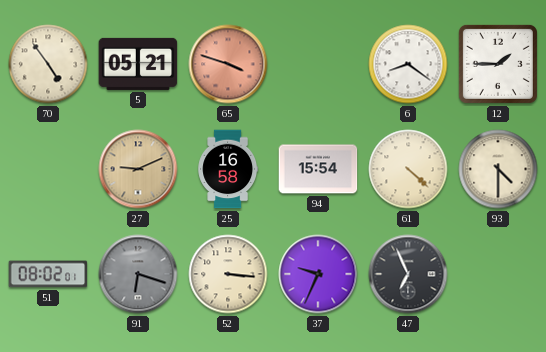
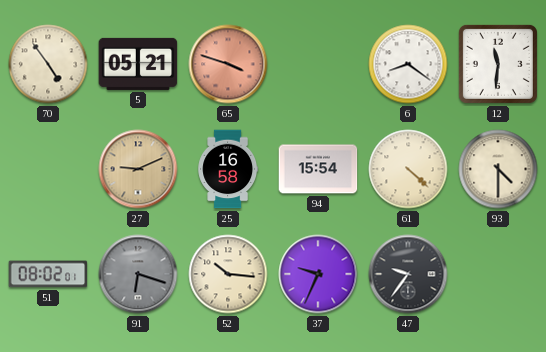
12: 1:45 -> 11:31 (498, 64)
52: 3:16 -> 10:16 (228, 274)
47: 6:56 -> 9:36 (408, 274)
